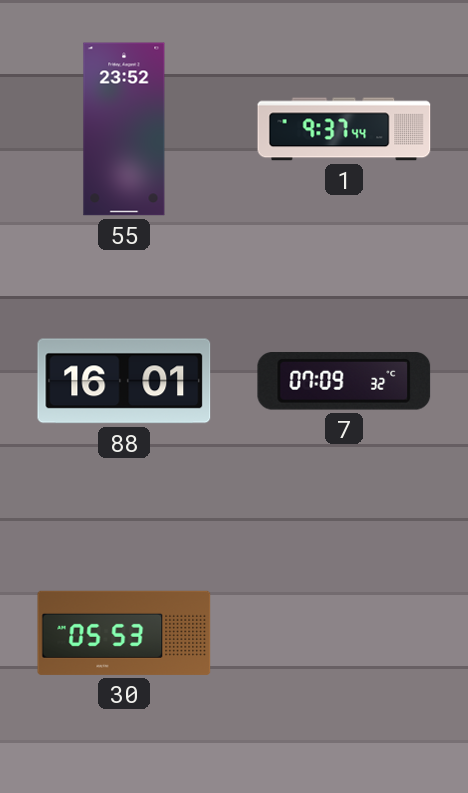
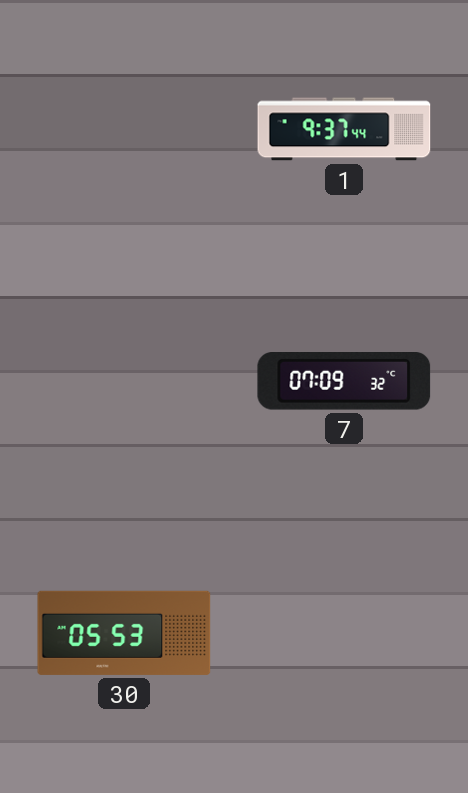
55: 23:52 -> none (124, 129)
88: 16:01 -> none (124, 381)
